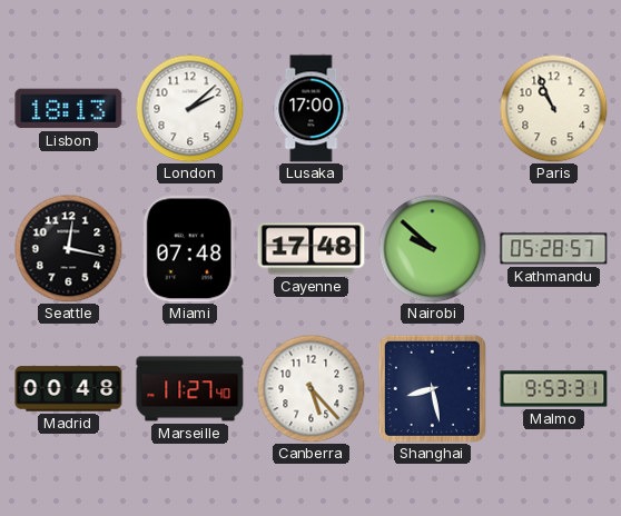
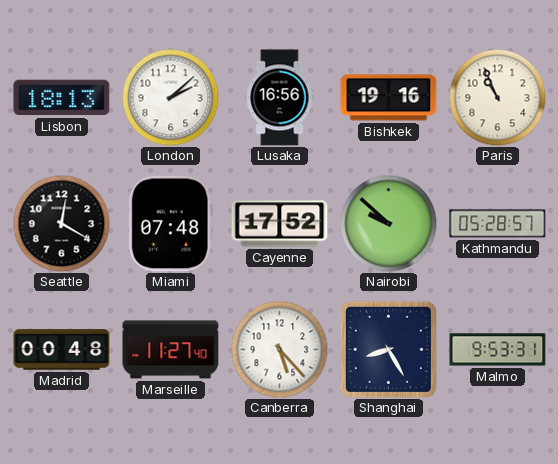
Lusaka: 17:00 -> 16:56 (280, 98)
Bishkek: none -> 19:16 (389, 98)
Seattle: 12:17 -> 12:20 (61, 223)
Cayenne: 17:48 -> 17:52 (280, 224)
Shanghai: 8:28 -> 8:25 (388, 349)
